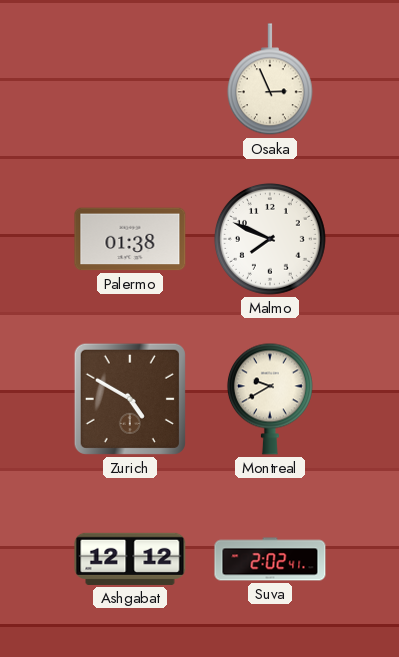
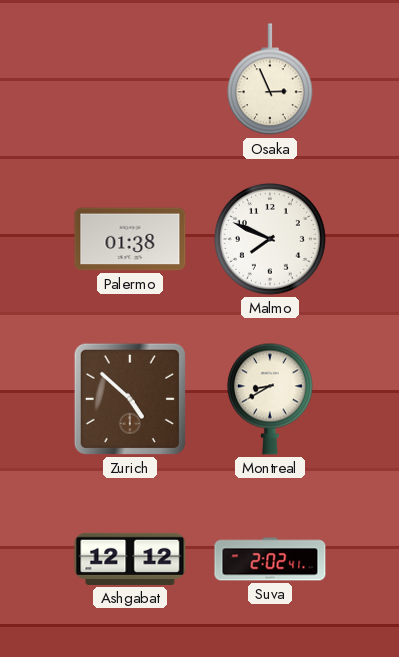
Zurich: 4:50 -> 4:52 (130, 399)
Montreal: 9:40 -> 8:40 (270, 399)
